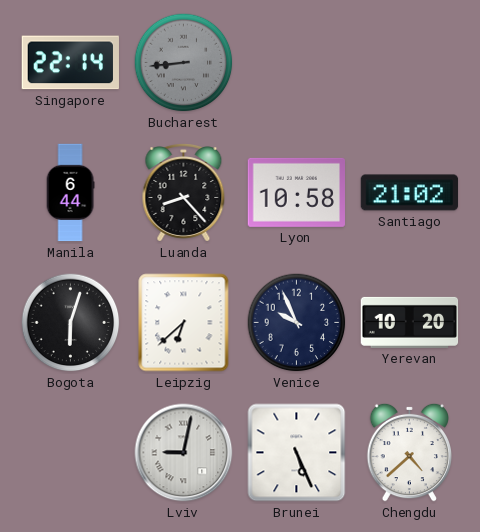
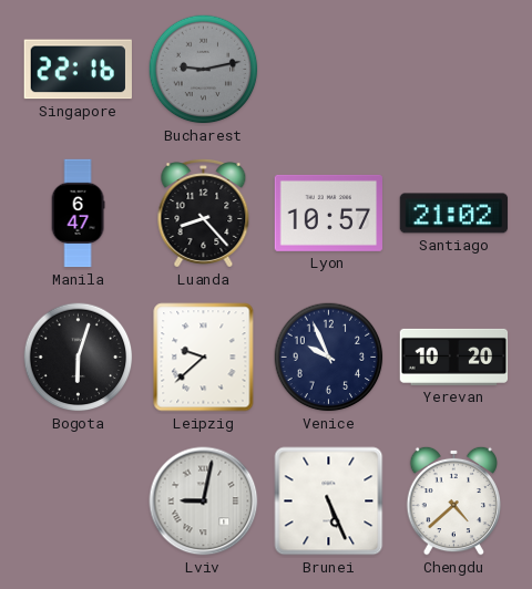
Singapore: 22:14 -> 22:16 (78, 70)
Bucharest: 8:44 -> 9:13 (204, 70)
Manila: 6:44 -> 6:47 (78, 214)
Lyon: 10:58 -> 10:57 (329, 213)
Leipzig: 6:38 -> 9:38 (204, 358)
